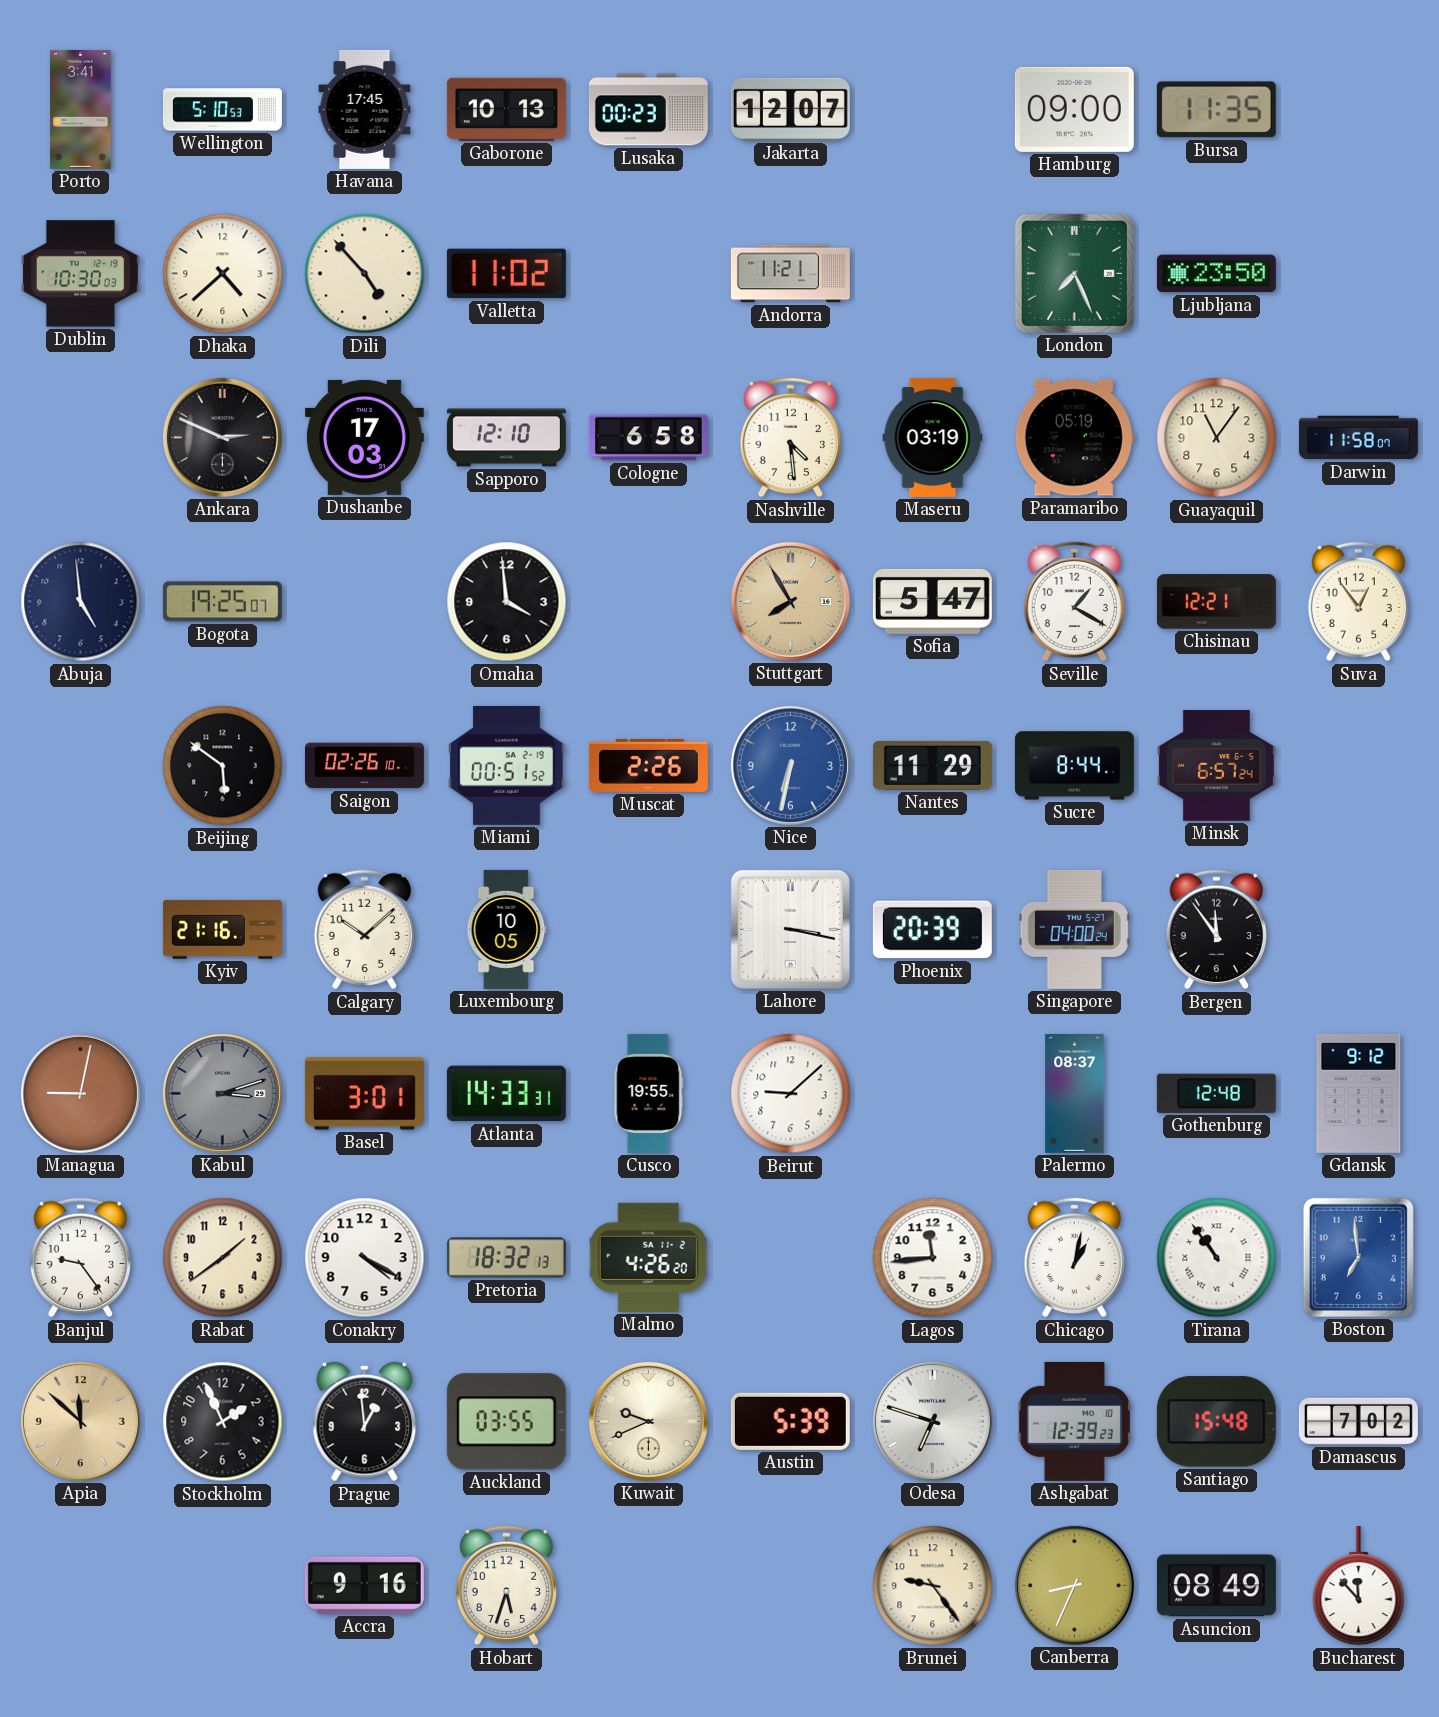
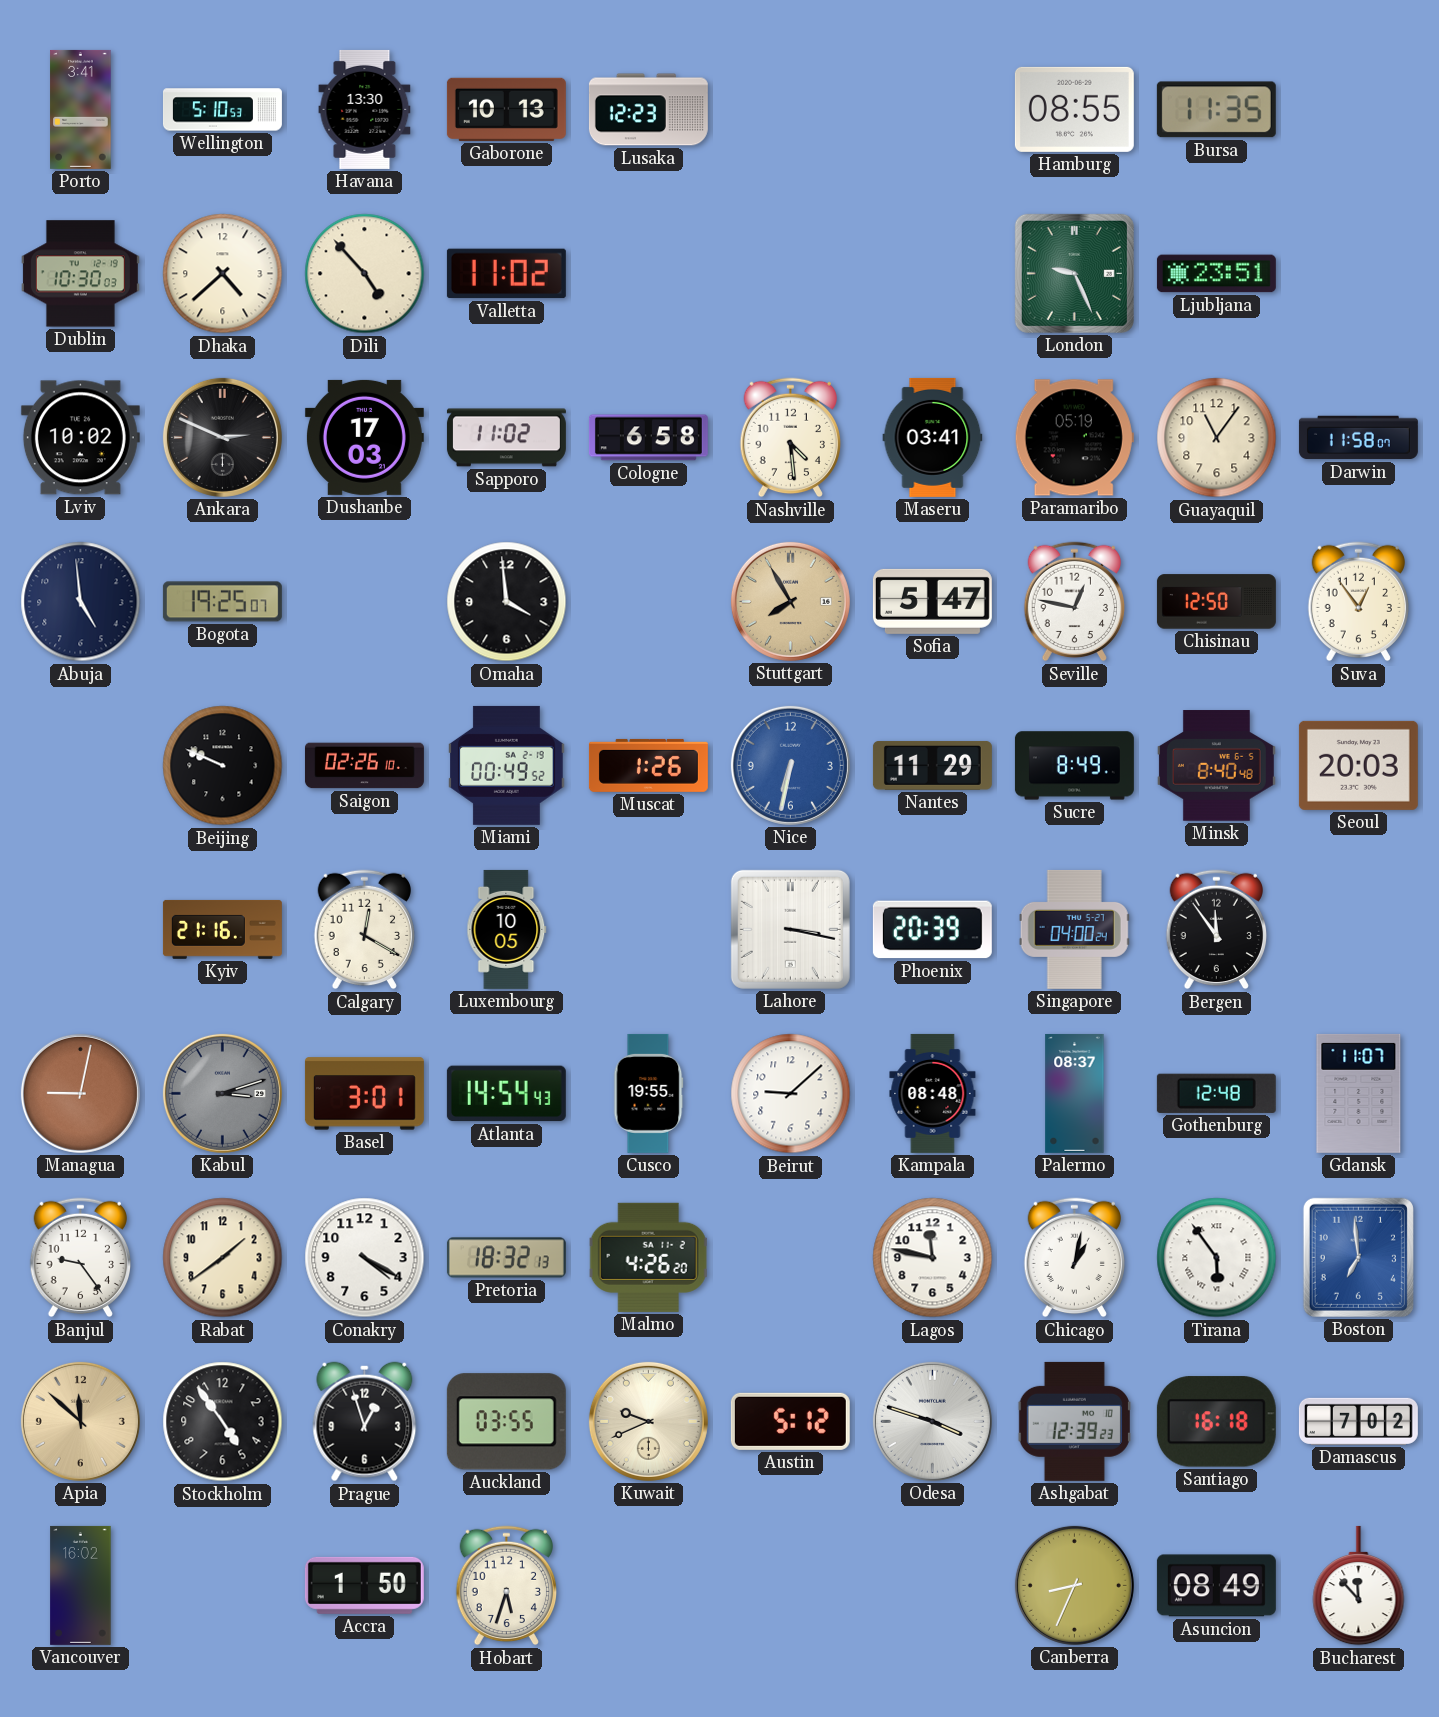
Havana: 17:45 -> 13:30 (365, 109)
Lusaka: 00:23 -> 12:23 (648, 110)
Jakarta: 12:07 -> none (790, 109)
Hamburg: 09:00 -> 08:55 (1074, 109)
Andorra: 11:21 -> none (790, 274)
London: 7:26 -> 9:26 (1074, 273)
Ljubljana: 23:50 -> 23:51 (1216, 274)
Lviv: none -> 10:02 (80, 438)
Sapporo: 12:10 -> 11:02 (506, 438)
Maseru: 03:19 -> 03:41 (933, 437)
Seville: 1:20 -> 12:47 (1074, 602)
Chisinau: 12:21 -> 12:50 (1216, 602)
Beijing: 5:51 -> 9:49 (223, 766)
Miami: 00:51 -> 00:49 (507, 765)
Muscat: 2:26 -> 1:26 (648, 765)
Sucre: 8:44 -> 8:49 (1074, 766)
Minsk: 6:57 -> 8:40 (1216, 766)
Seoul: none -> 20:03 (1358, 765)
Calgary: 10:08 -> 12:20 (364, 930)
Atlanta: 14:33 -> 14:54 (506, 1094)
Kampala: none -> 08:48 (933, 1093)
Gdansk: 9:12 -> 11:07 (1359, 1093)
Lagos: 11:44 -> 11:47 (933, 1258)
Tirana: 10:54 -> 5:54 (1217, 1258)
Stockholm: 1:56 -> 4:54 (223, 1422)
Prague: 12:59 -> 12:57 (365, 1422)
Austin: 5:39 -> 5:12 (790, 1421)
Odesa: 6:48 -> 3:48 (932, 1421)
Santiago: 15:48 -> 16:18 (1216, 1422)
Vancouver: none -> 16:02 (81, 1585)
Accra: 9:16 -> 1:50 (364, 1585)
Brunei: 9:24 -> none (933, 1586)
